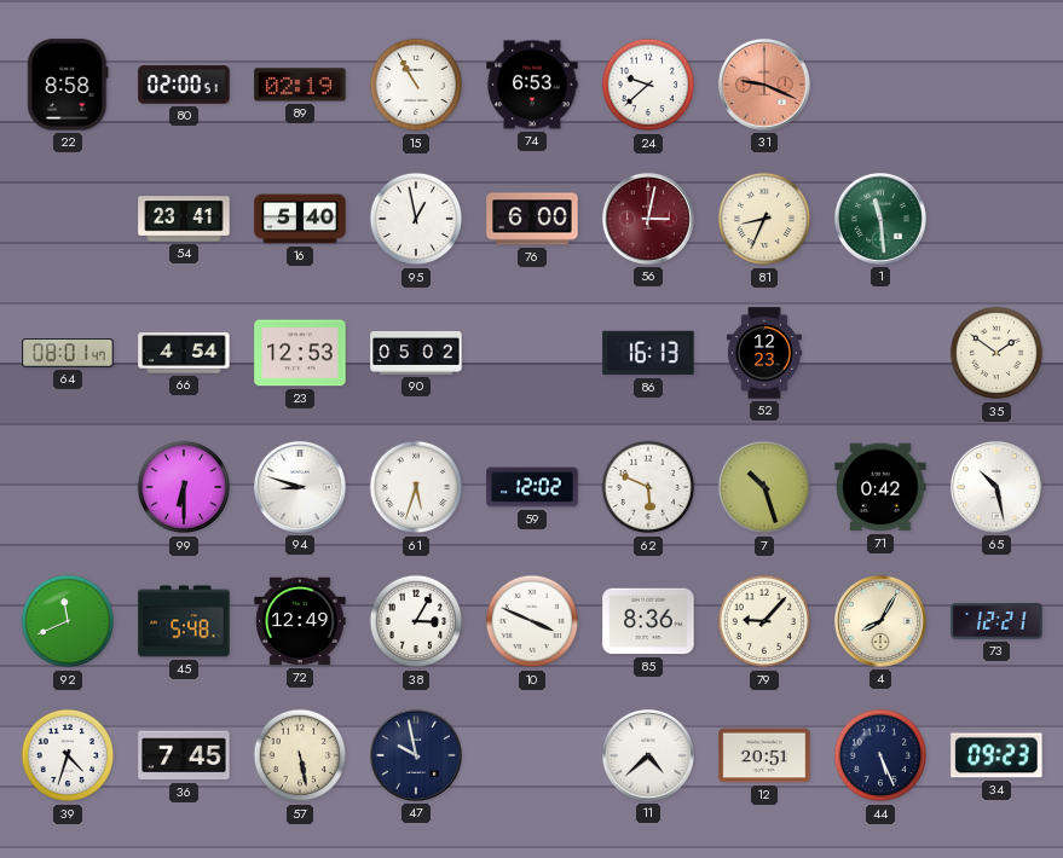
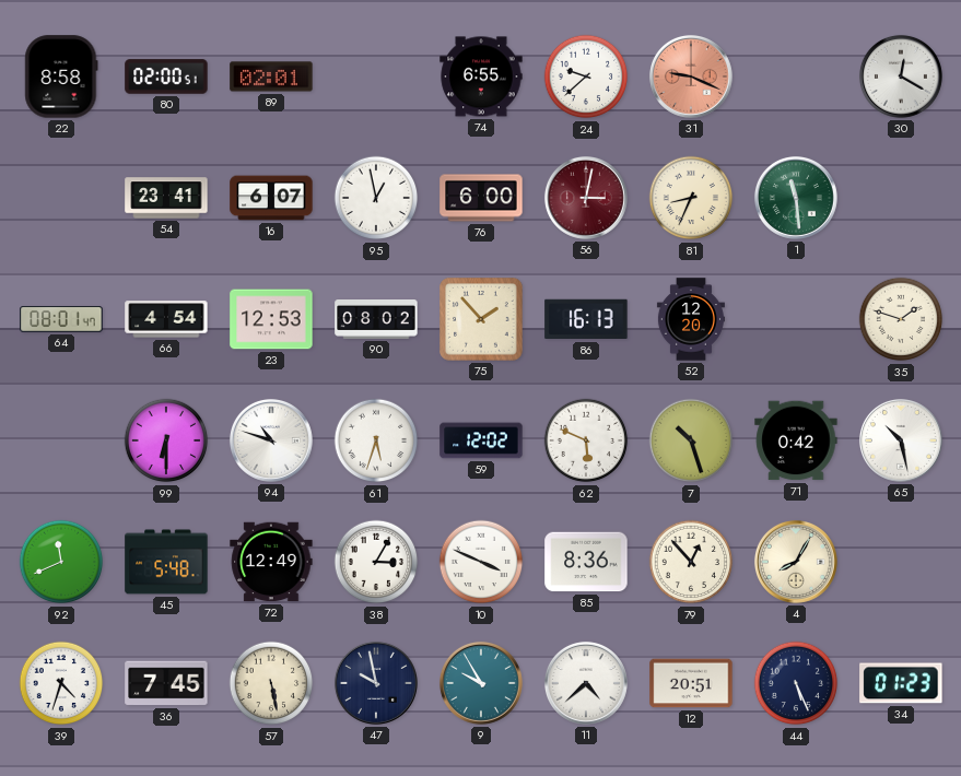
89: 02:19 -> 02:01 (271, 77)
15: 10:55 -> none (416, 85)
74: 6:53 -> 6:55 (481, 77)
30: none -> 12:20 (901, 77)
16: 5:40 -> 6:07 (271, 198)
90: 05:02 -> 08:02 (376, 320)
75: none -> 1:53 (481, 319)
52: 12:23 -> 12:20 (691, 319)
35: 1:51 -> 1:48 (901, 319)
94: 8:48 -> 10:48 (271, 440)
79: 9:07 -> 12:53 (691, 562)
73: 12:21 -> none (996, 621)
9: none -> 9:55 (481, 683)
34: 09:23 -> 01:23 (901, 683)
